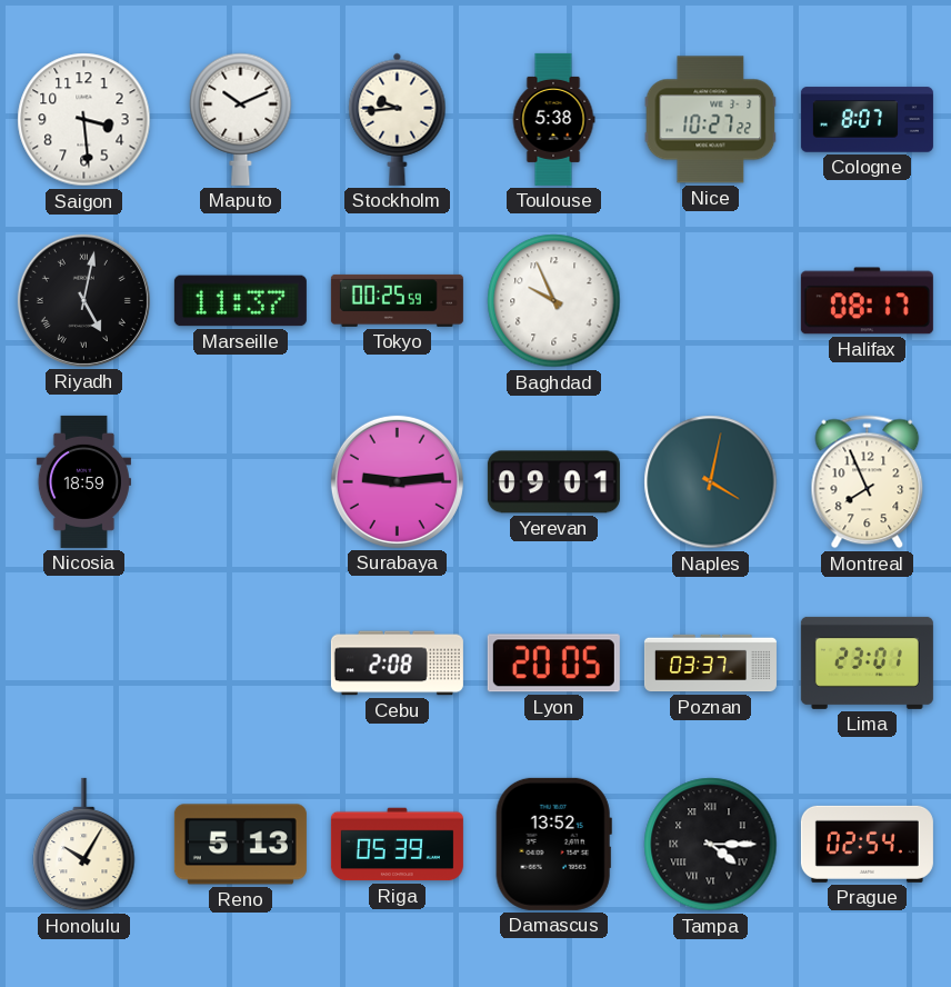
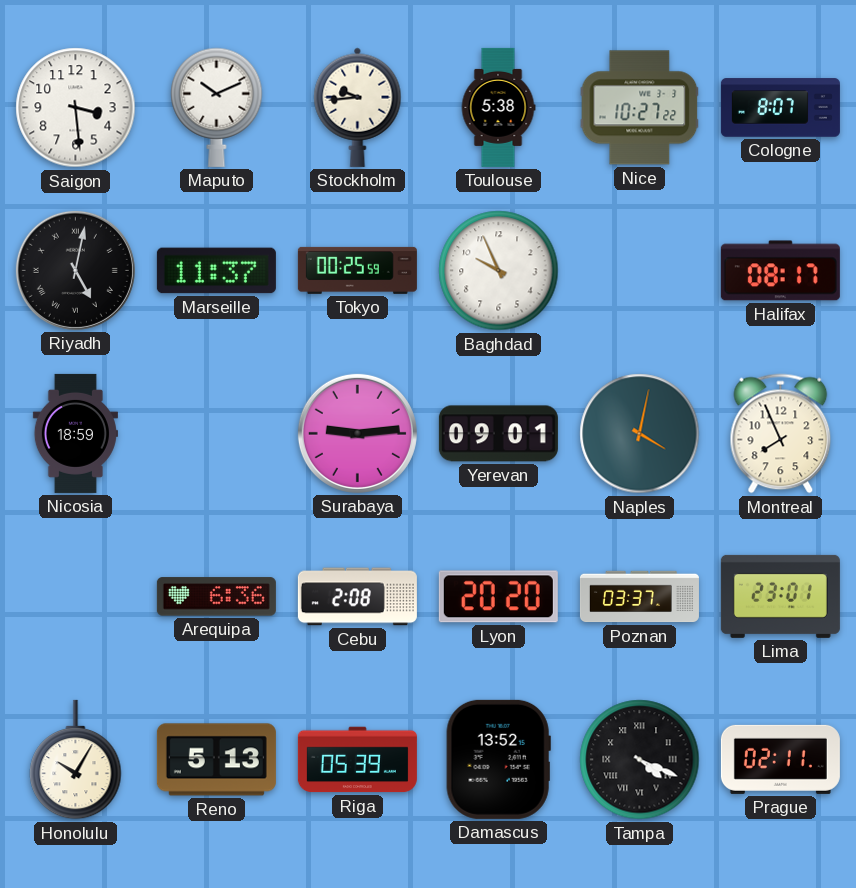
Arequipa: none -> 6:36 (216, 597)
Lyon: 20:05 -> 20:20 (498, 597)
Tampa: 4:15 -> 4:19 (640, 760)
Prague: 02:54 -> 02:11 (780, 759)
